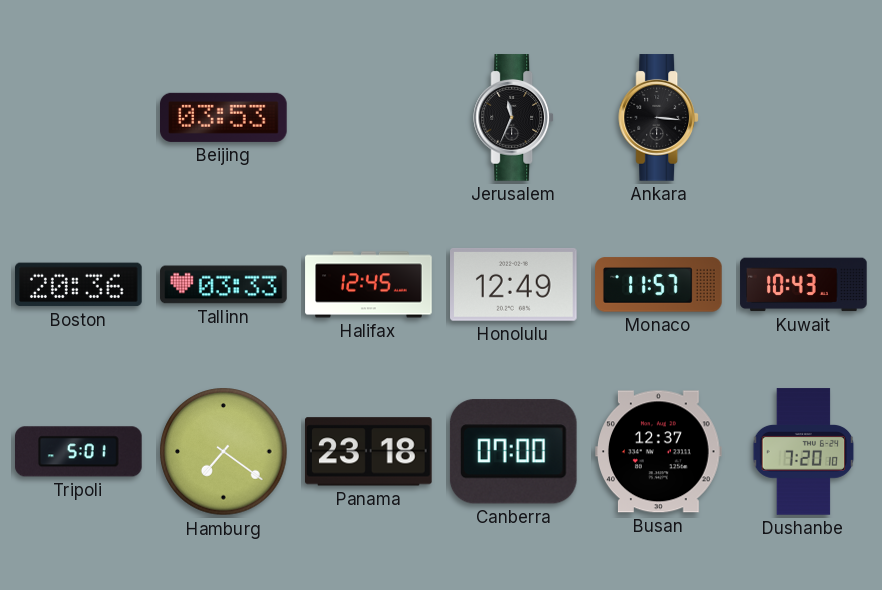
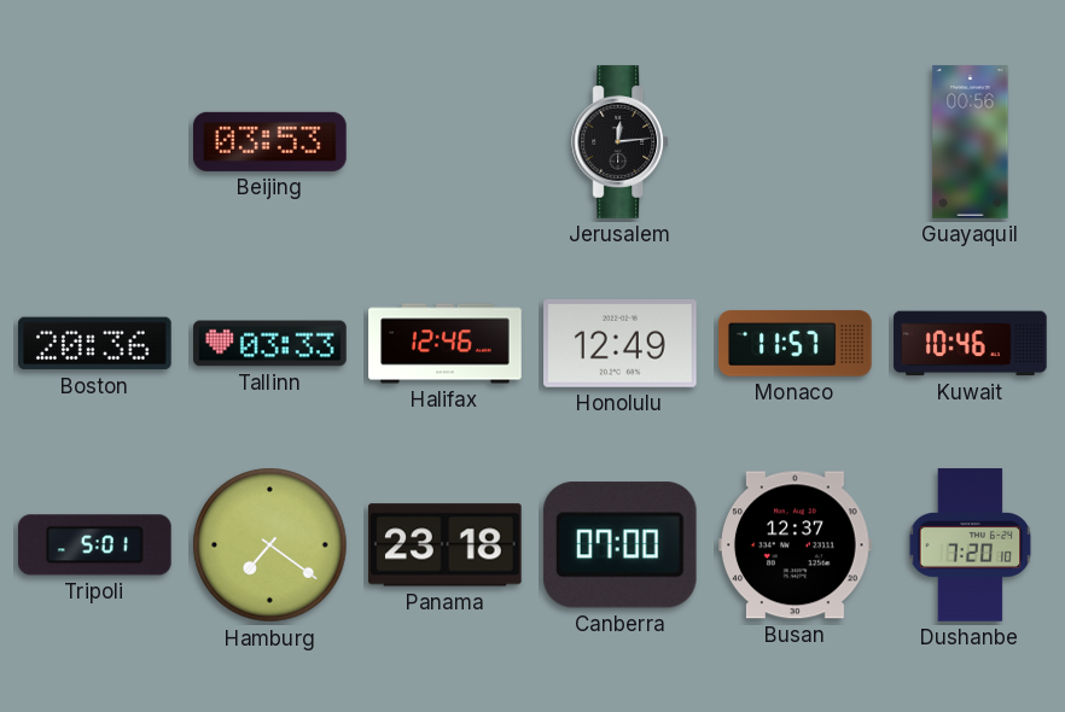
Jerusalem: 11:34 -> 12:14 (621, 142)
Ankara: 3:16 -> none (659, 118)
Guayaquil: none -> 00:56 (971, 142)
Halifax: 12:45 -> 12:46 (446, 344)
Kuwait: 10:43 -> 10:46 (971, 344)
